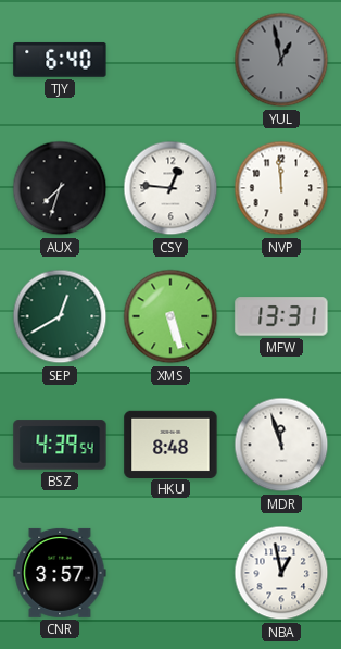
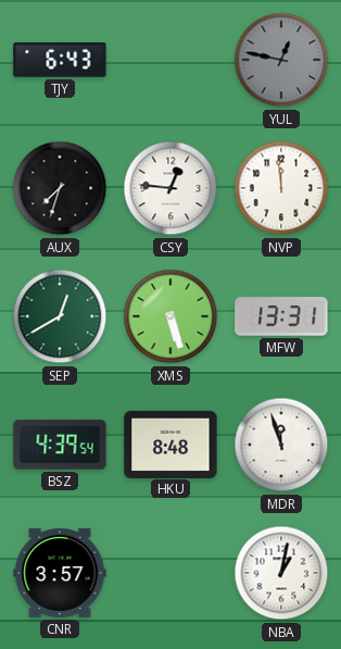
TJY: 6:40 -> 6:43 (60, 60)
YUL: 12:58 -> 12:47 (281, 60)
NBA: 12:58 -> 1:02 (281, 573)
